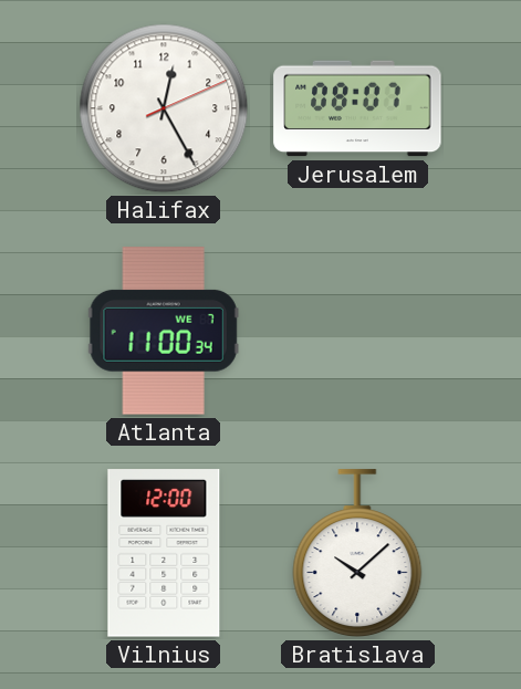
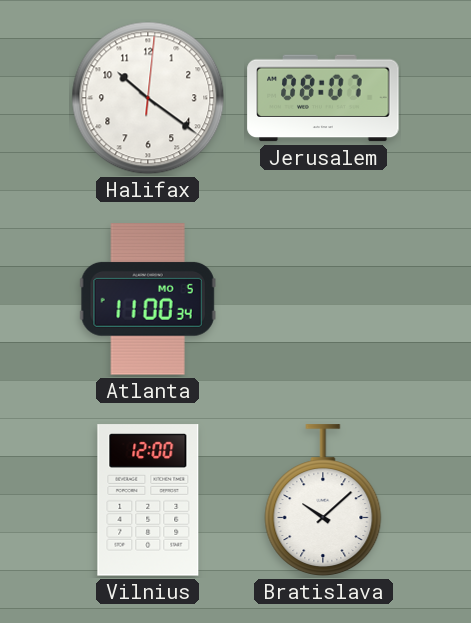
Halifax: 12:25 -> 10:21 (148, 98)
Atlanta date: WE 7 -> MO 5 (148, 299)
